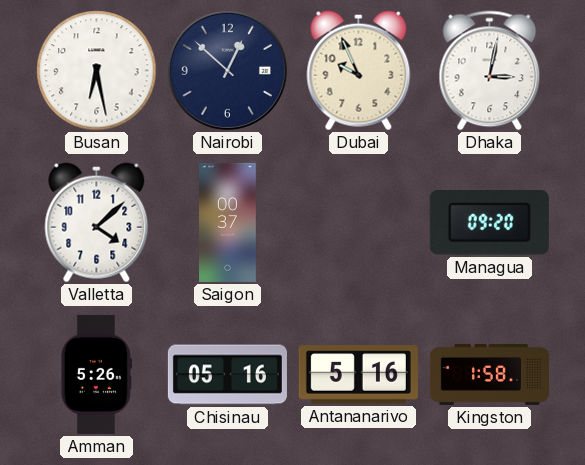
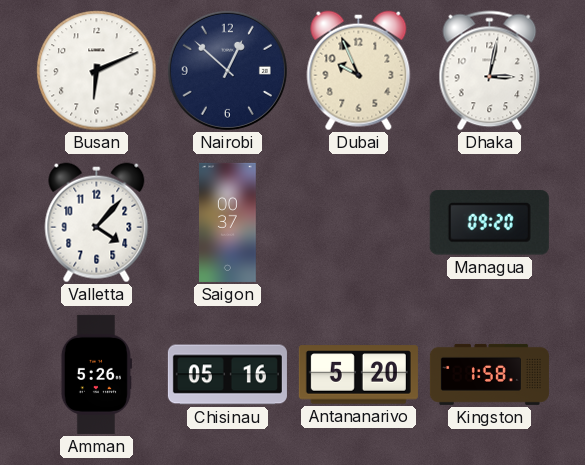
Busan: 6:28 -> 6:11 (97, 71)
Valletta: 4:08 -> 4:07 (97, 223)
Antananarivo: 5:16 -> 5:20 (358, 375)
